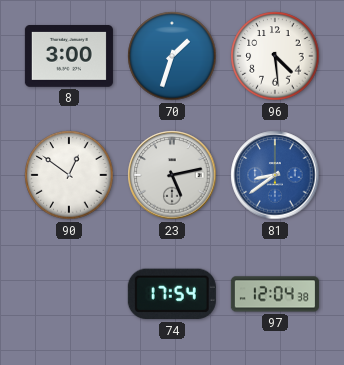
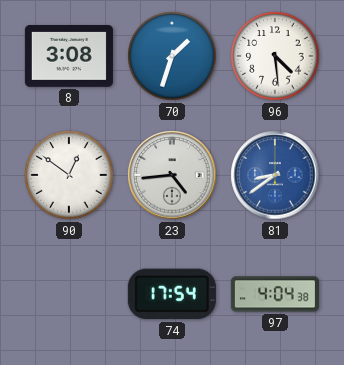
8: 3:00 -> 3:08 (69, 57)
23: 5:13 -> 4:44 (172, 175)
97: 12:04 -> 4:04 (275, 294)
